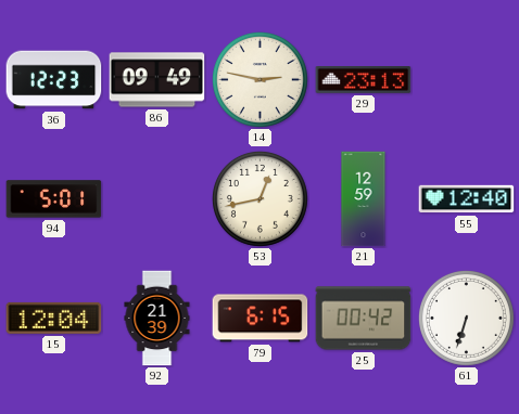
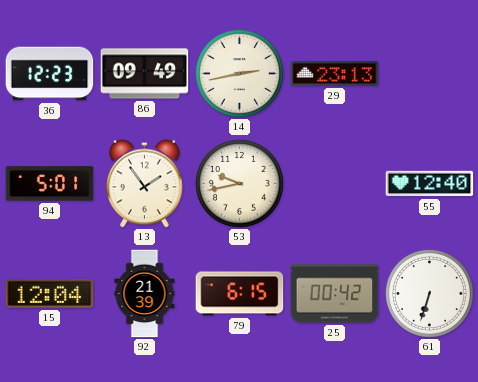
14: 2:47 -> 2:43 (239, 73)
13: none -> 1:54 (145, 184)
53: 12:43 -> 9:43 (239, 183)
21: 12:59 -> none (364, 199)
